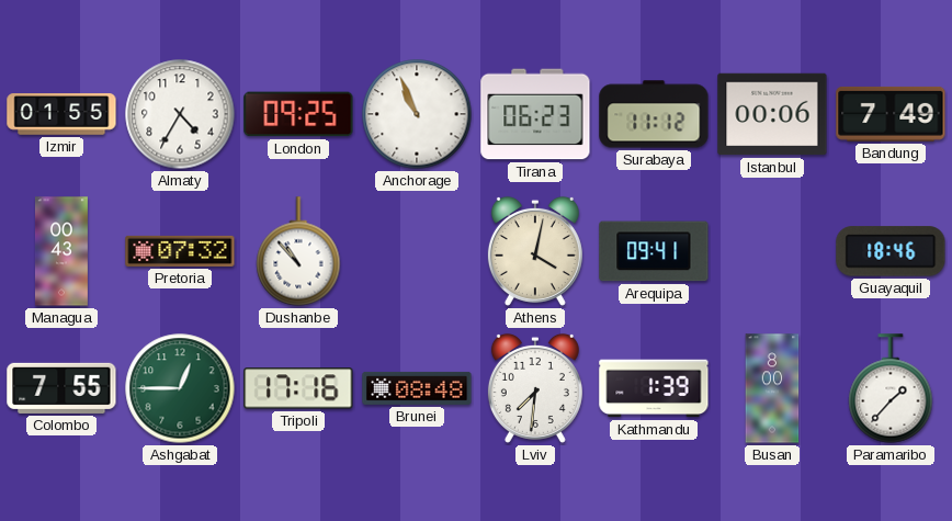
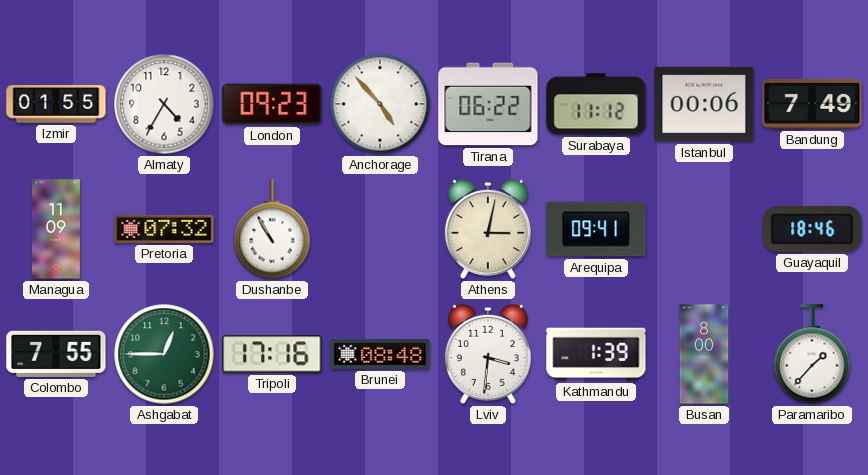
London: 09:25 -> 09:23 (272, 104)
Anchorage: 10:56 -> 4:53 (380, 104)
Tirana: 06:23 -> 06:22 (488, 104)
Managua: 00:43 -> 11:09 (56, 229)
Dushanbe: 10:53 -> 10:55 (272, 229)
Athens: 4:02 -> 3:02 (488, 229)
Lviv: 7:31 -> 3:31 (488, 354)
